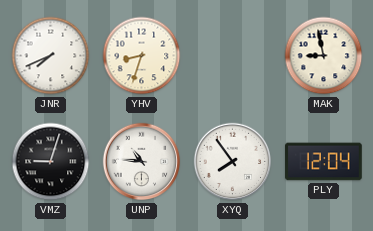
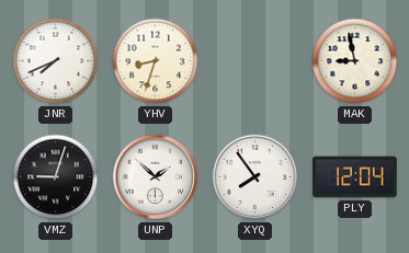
UNP: 10:46 -> 1:52 (156, 177)
